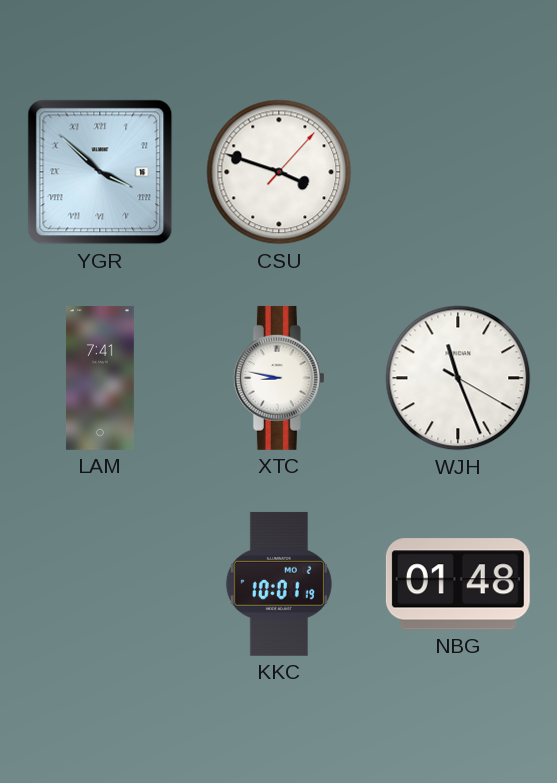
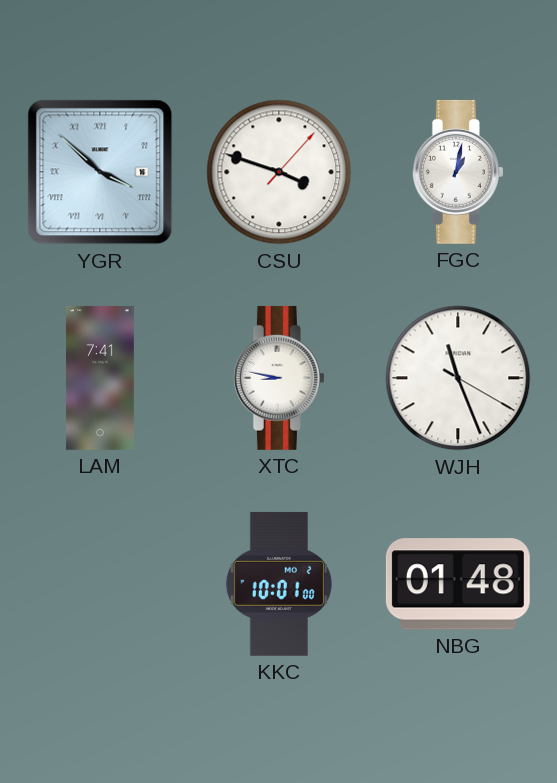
FGC: none -> 1:02 (458, 172)
KKC: 10:01:19 -> 10:01:00 (279, 584)
